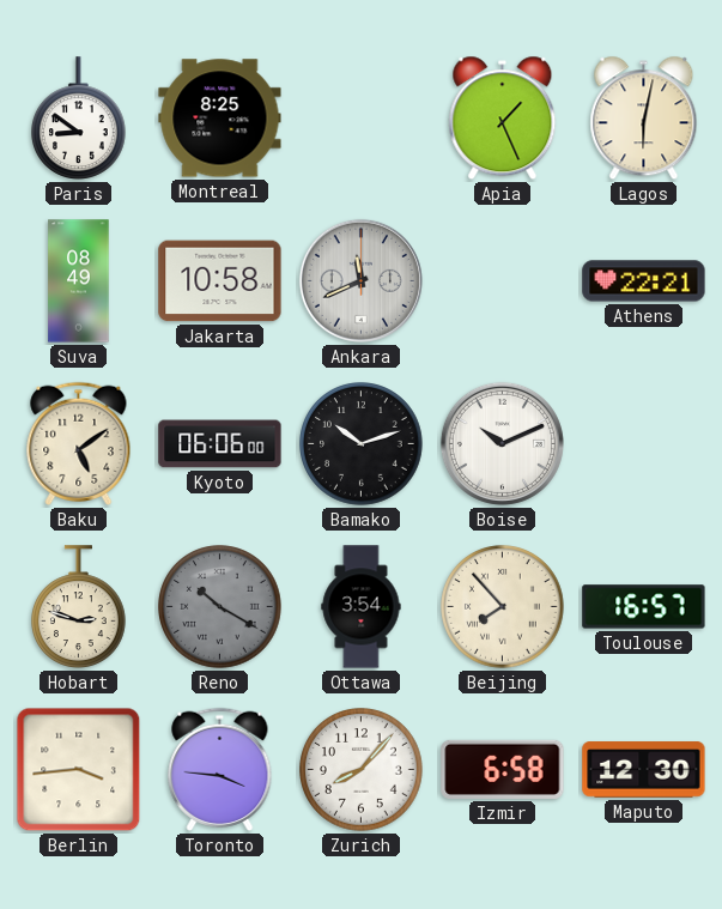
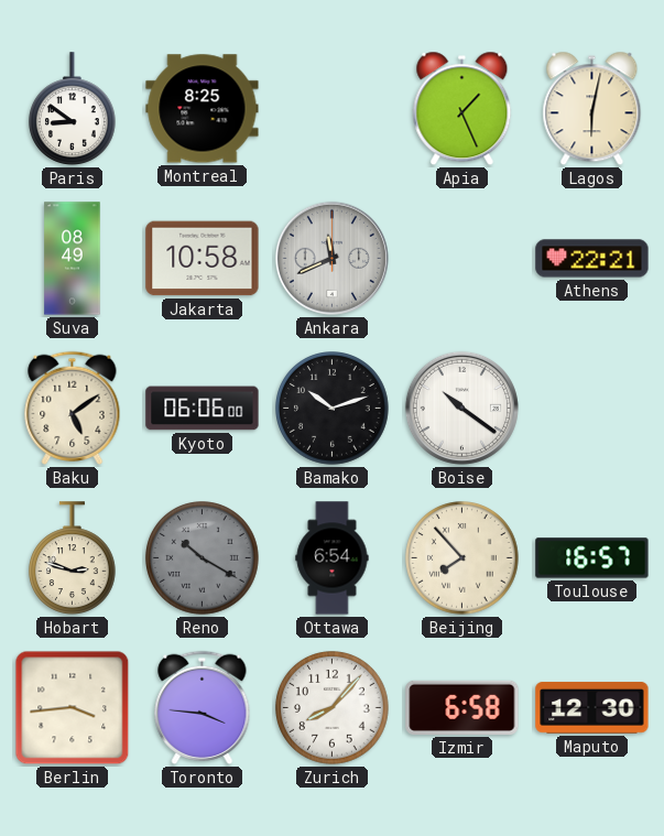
Boise: 10:11 -> 10:21 (461, 408)
Ottawa: 3:54 -> 6:54 (333, 558)
